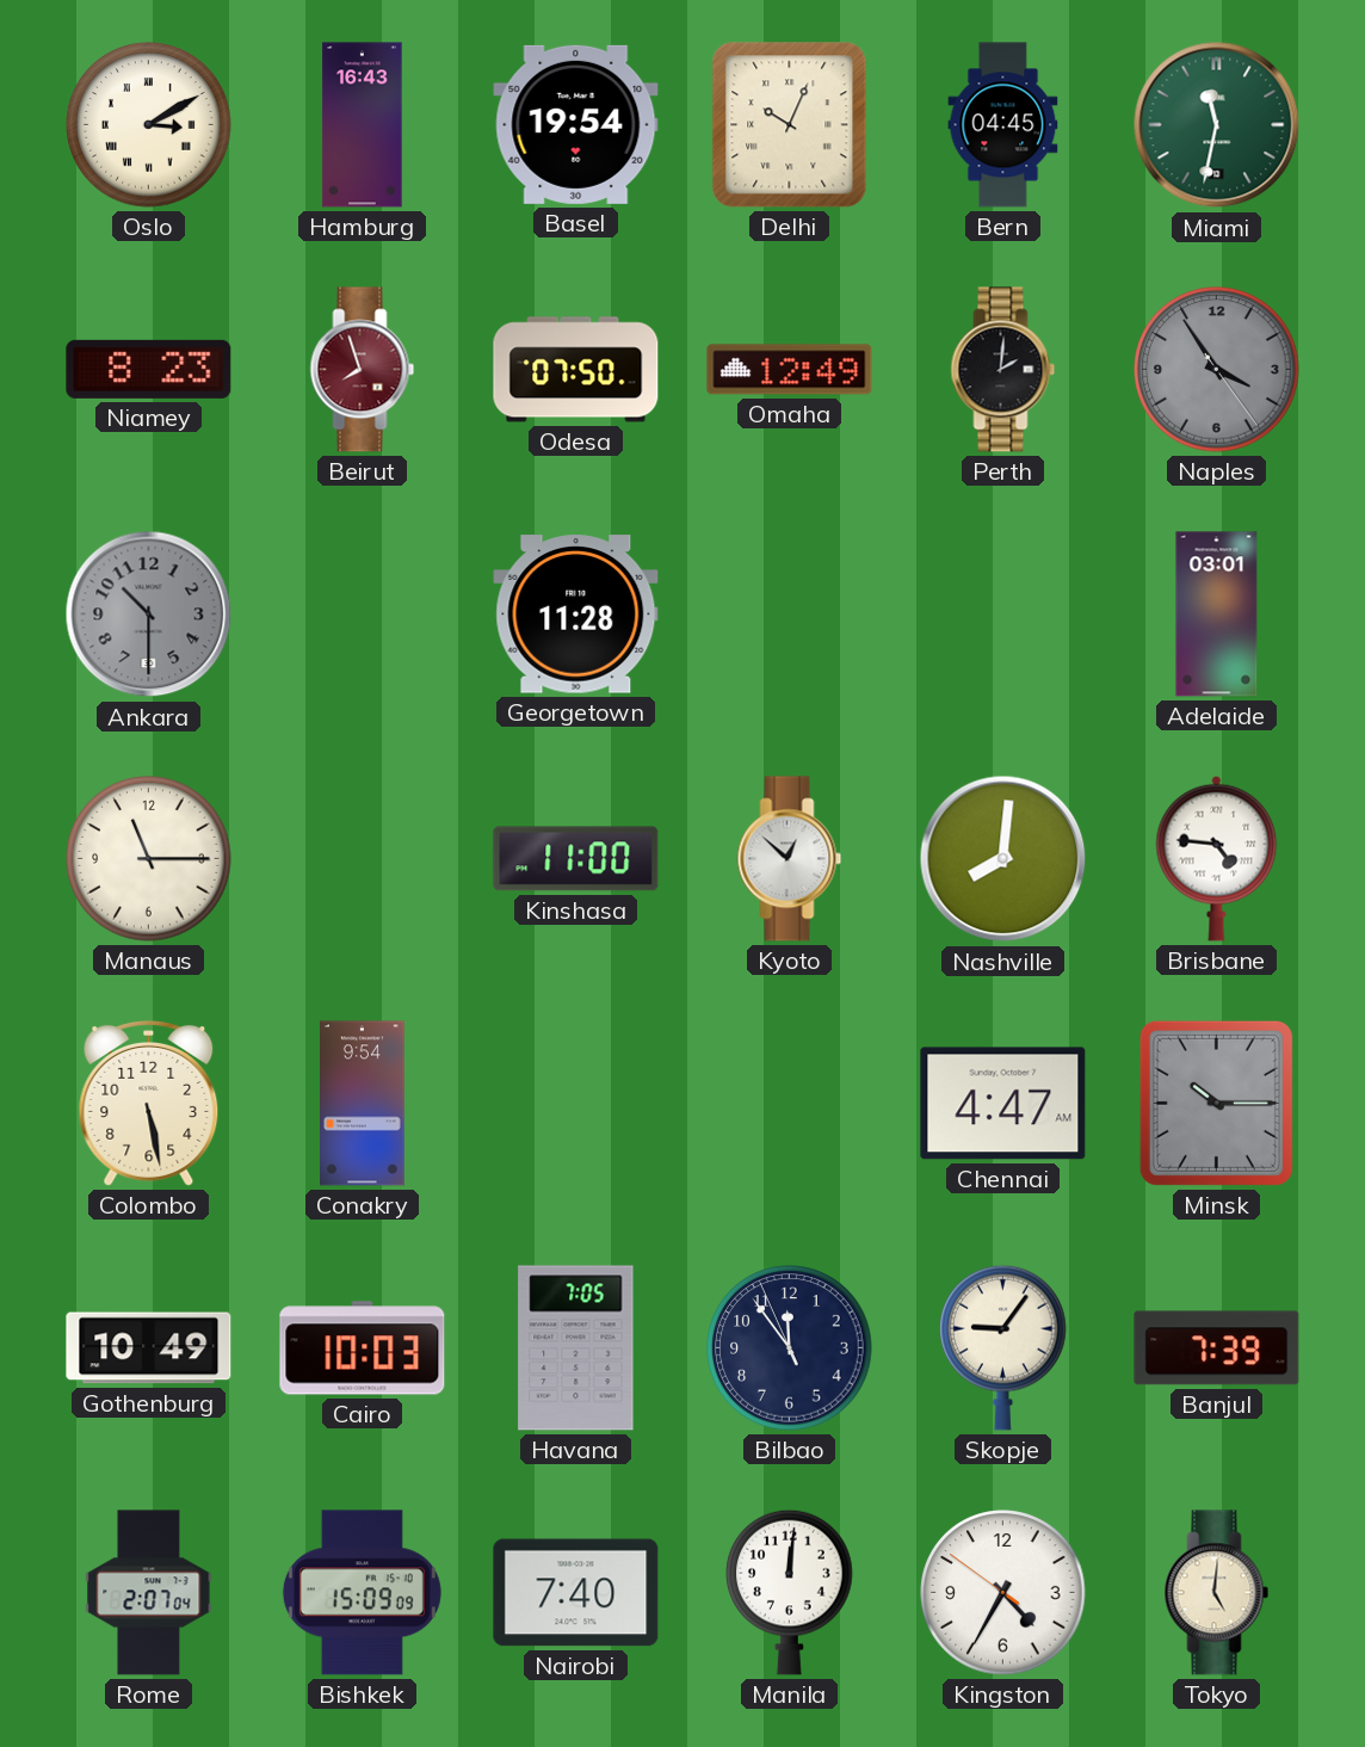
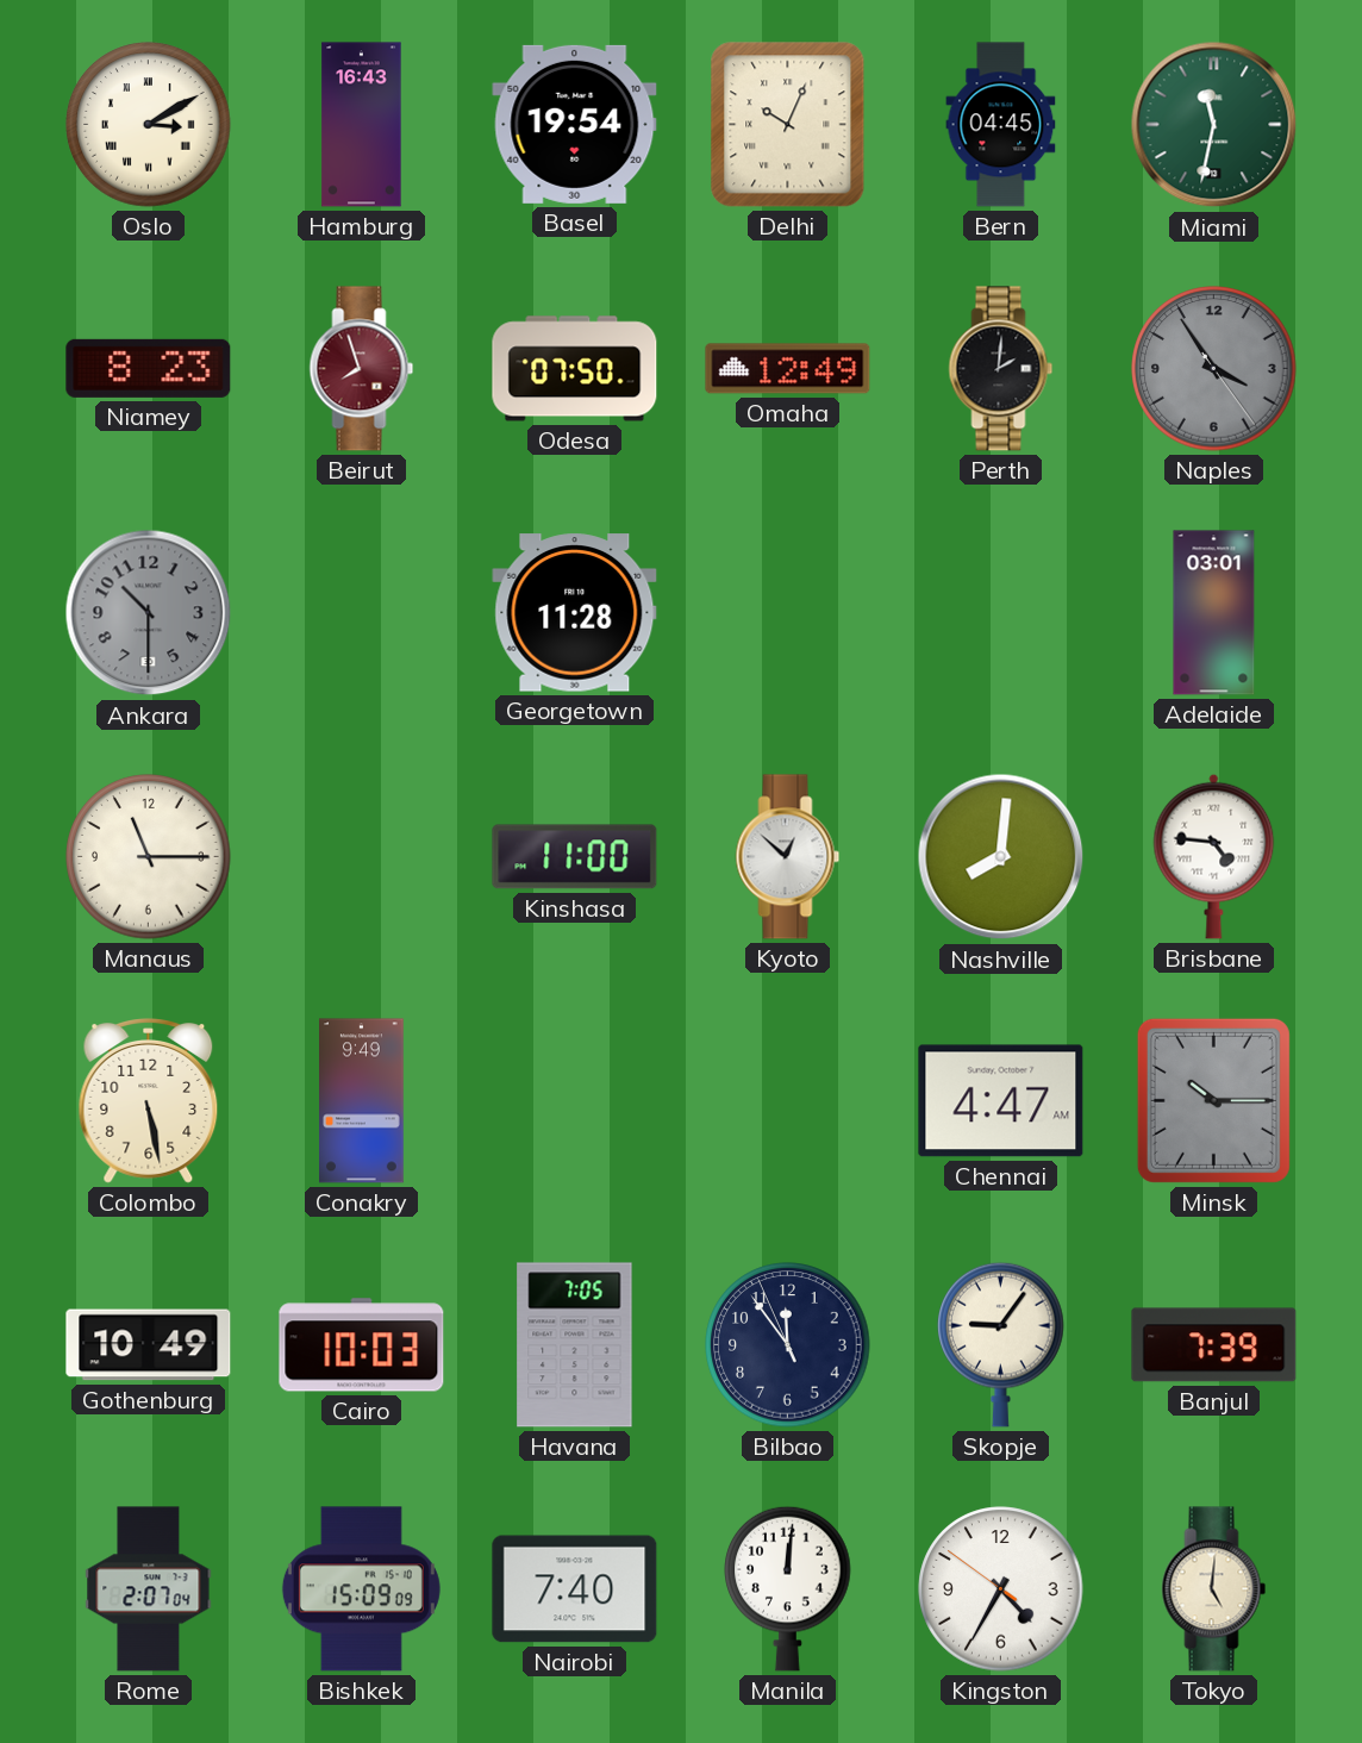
Conakry: 9:54 -> 9:49 (362, 1101)
